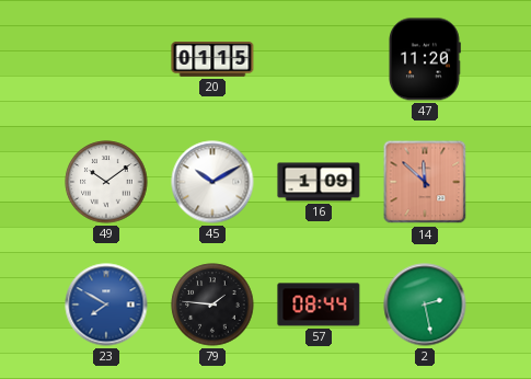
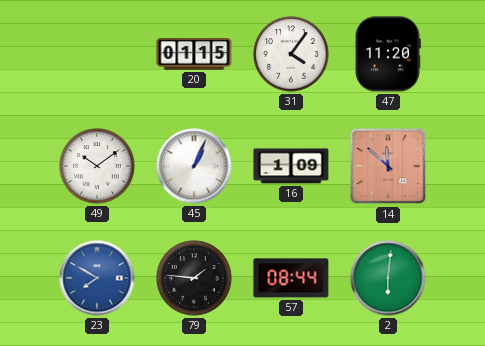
31: none -> 4:06 (291, 54)
45: 10:10 -> 1:04 (194, 166)
2: 2:28 -> 6:01 (388, 278)
